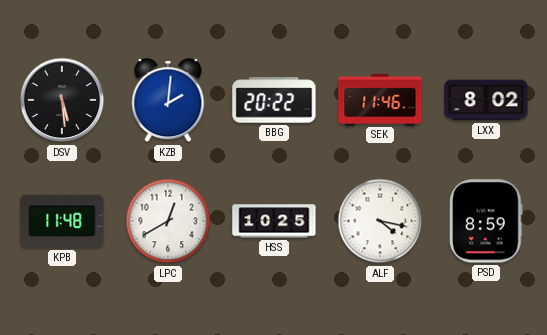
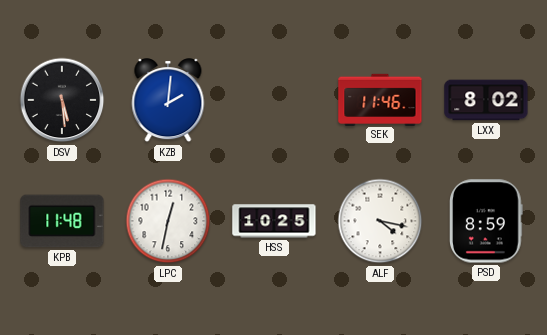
BBG: 20:22 -> none (274, 100)
LPC: 12:40 -> 12:32 (168, 221)
